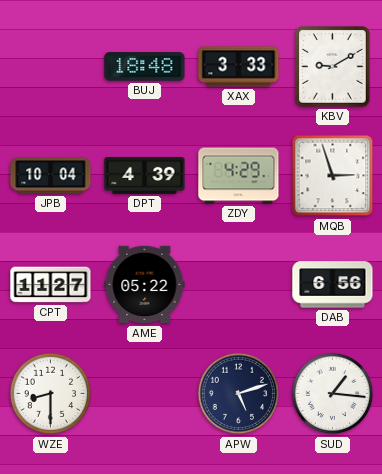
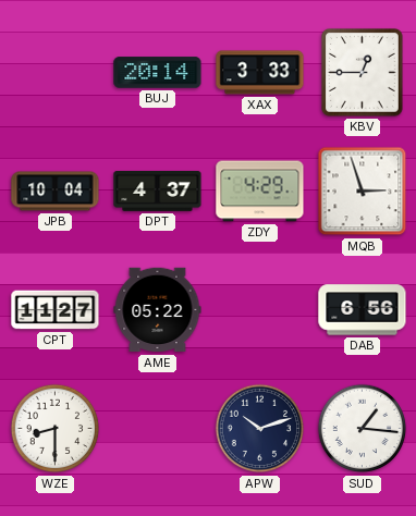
BUJ: 18:48 -> 20:14 (158, 73)
KBV: 9:10 -> 12:45 (363, 73)
DPT: 4:39 -> 4:37 (158, 191)
APW: 5:12 -> 10:12 (260, 429)
